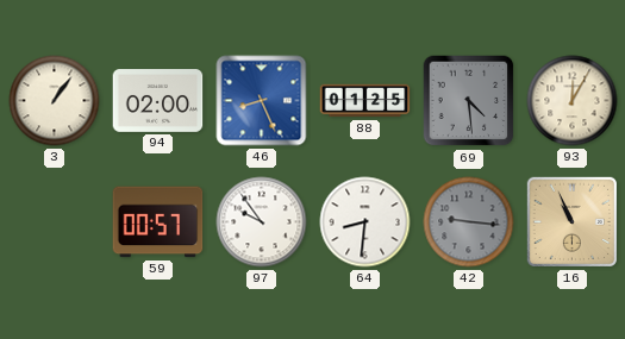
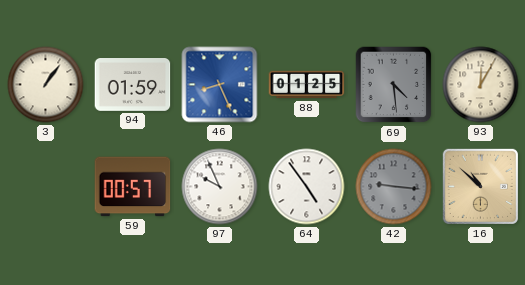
94: 02:00 -> 01:59 (133, 85)
97: 9:54 -> 9:56 (220, 187)
64: 8:31 -> 4:54 (307, 187)
16: 10:56 -> 10:52 (480, 186)
